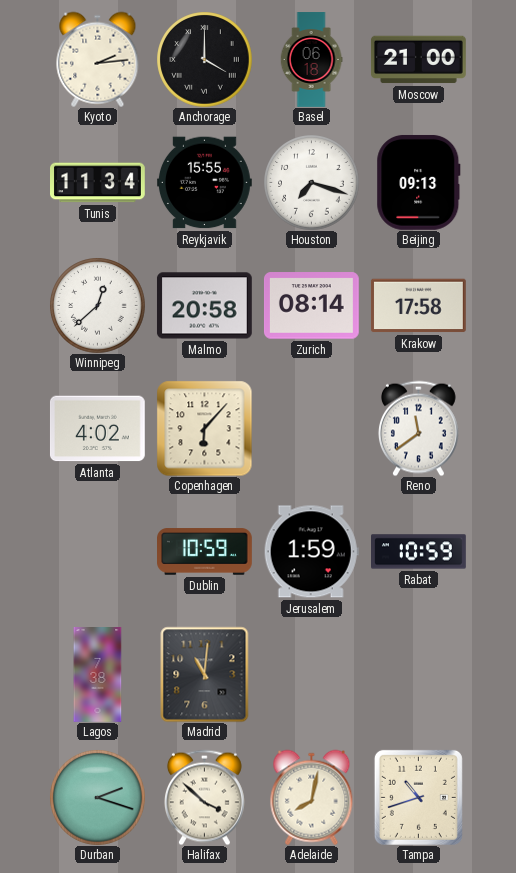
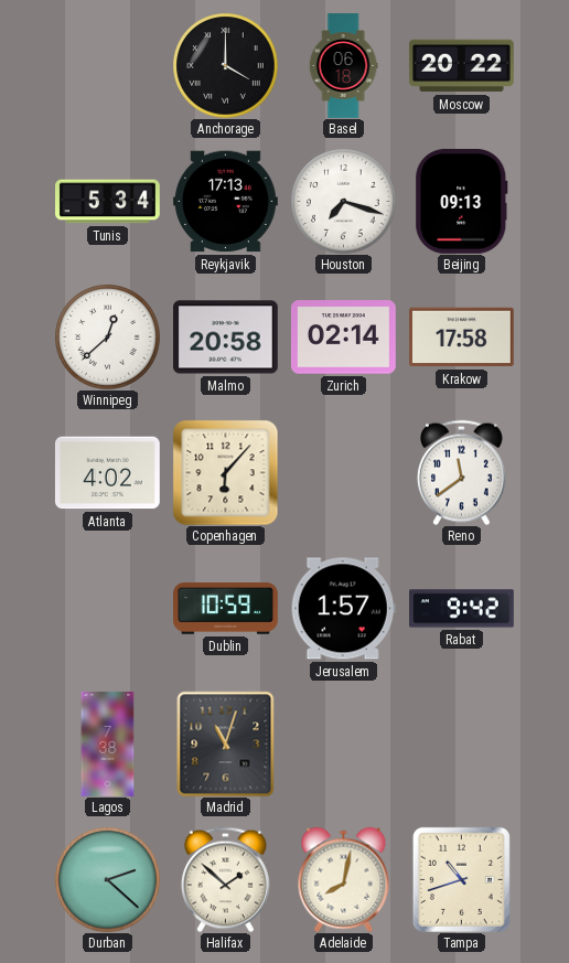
Kyoto: 2:14 -> none (98, 59)
Moscow: 21:00 -> 20:22 (461, 66)
Tunis: 11:34 -> 5:34 (108, 202)
Reykjavik: 15:55 -> 17:13 (226, 202)
Zurich: 08:14 -> 02:14 (343, 338)
Jerusalem: 1:59 -> 1:57 (343, 609)
Rabat: 10:59 -> 9:42 (462, 609)
Madrid: 11:01 -> 11:03 (226, 743)
Durban: 2:18 -> 2:22 (107, 879)
Halifax: 3:52 -> 1:52 (225, 879)
